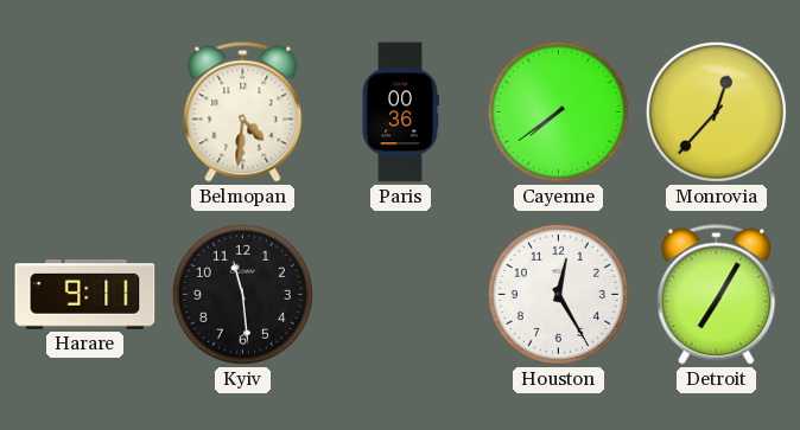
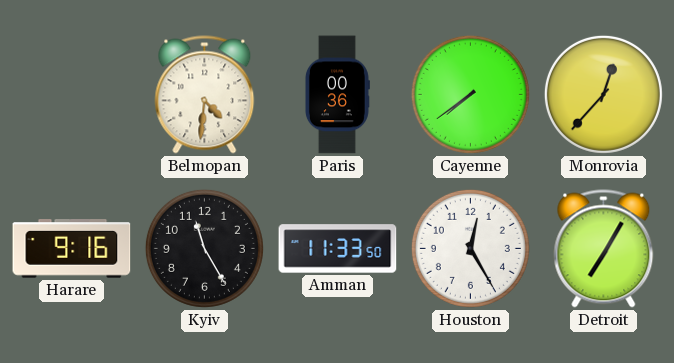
Harare: 9:11 -> 9:16 (72, 249)
Kyiv: 11:29 -> 11:25 (204, 248)
Amman: none -> 11:33 (338, 249)
